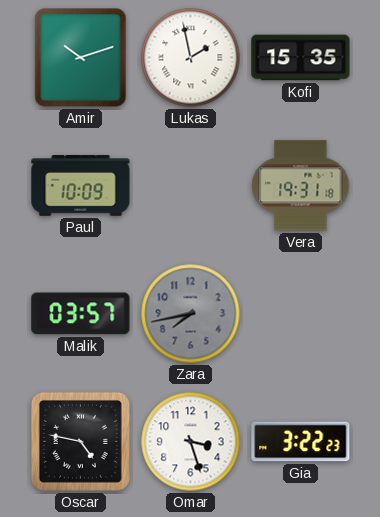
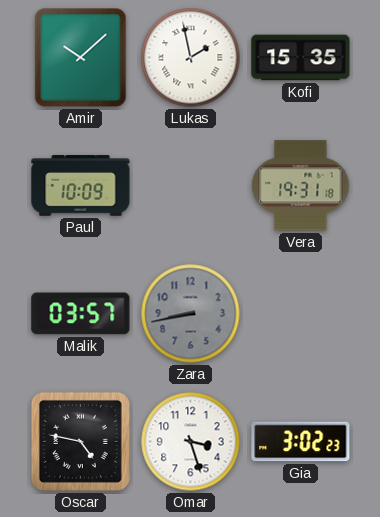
Amir: 10:12 -> 10:08 (81, 58)
Zara: 7:43 -> 8:43 (191, 314)
Gia: 3:22 -> 3:02 (301, 442)
